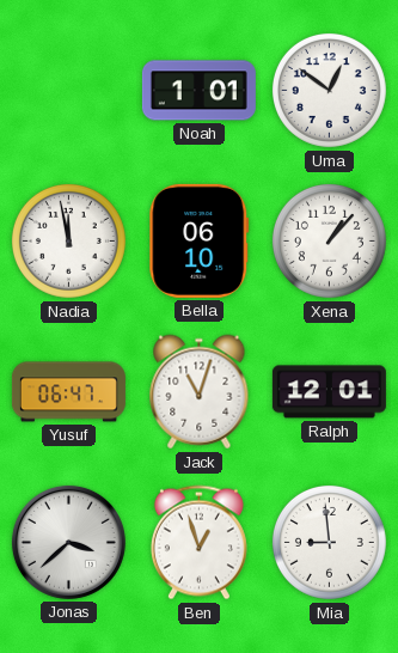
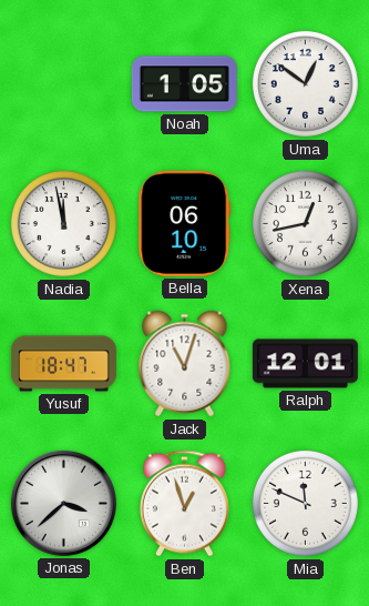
Noah: 1:01 -> 1:05 (184, 84)
Xena: 1:07 -> 12:43 (305, 223)
Yusuf: 06:47 -> 18:47 (63, 364)
Mia: 8:59 -> 11:49 (305, 503)
